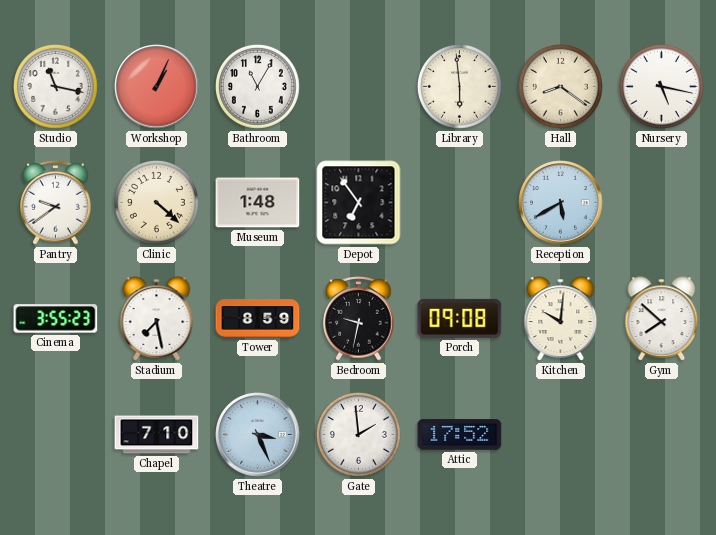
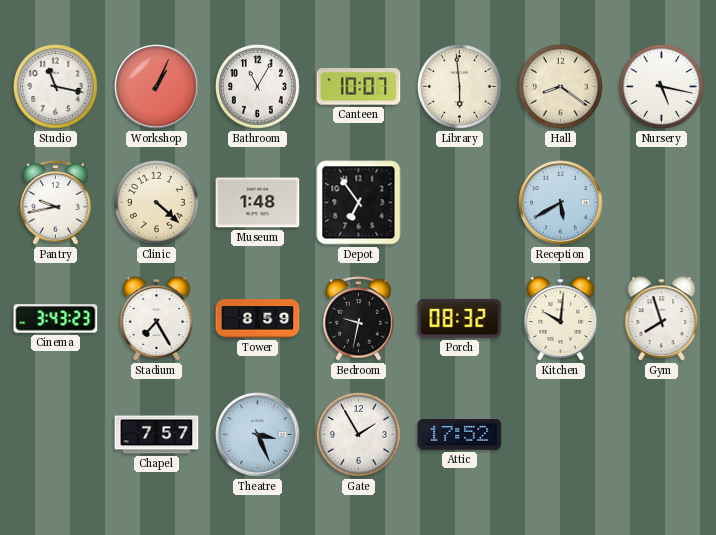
Canteen: none -> 10:07 (359, 87)
Pantry: 9:39 -> 9:43 (56, 203)
Cinema: 3:55 -> 3:43 (56, 319)
Stadium: 7:28 -> 7:25 (157, 319)
Porch: 09:08 -> 08:32 (460, 318)
Gym: 7:52 -> 7:57 (662, 319)
Chapel: 7:10 -> 7:57 (157, 435)
Gate: 1:59 -> 1:55 (359, 435)
